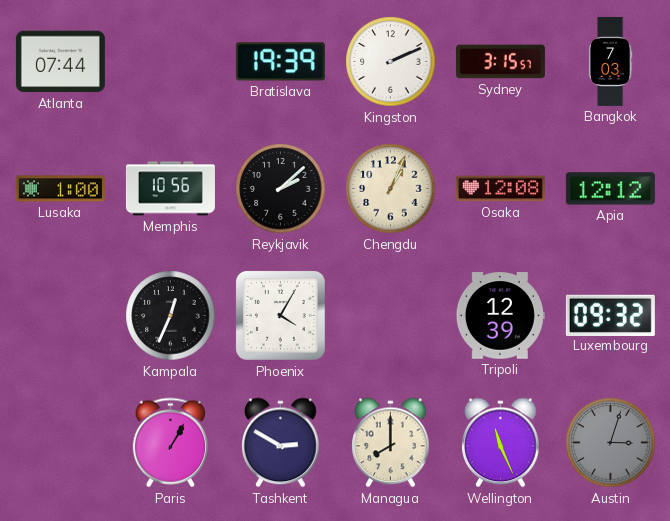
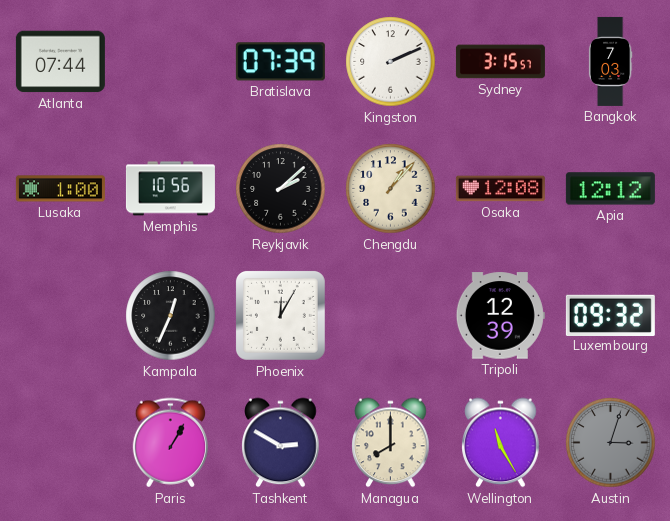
Bratislava: 19:39 -> 07:39 (280, 62)
Chengdu: 1:04 -> 1:07 (391, 189)
Phoenix: 4:05 -> 12:05 (280, 315)
Wellington: 11:26 -> 11:25 (501, 443)
